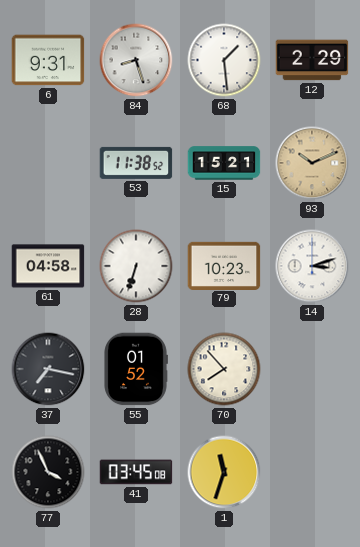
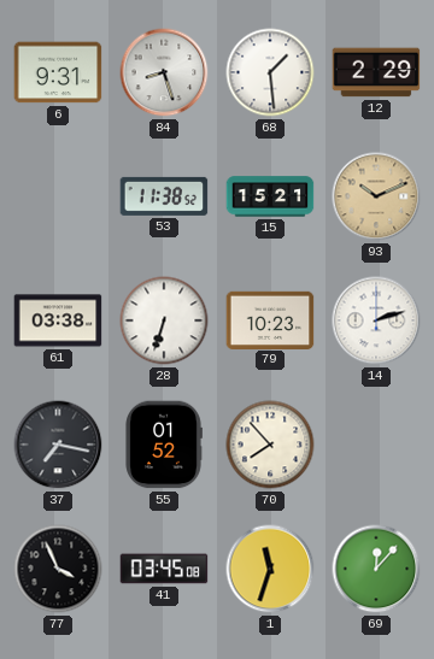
61: 04:58 -> 03:38 (58, 320)
14: 3:12 -> 2:12 (376, 320)
69: none -> 12:07 (376, 569)
